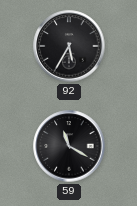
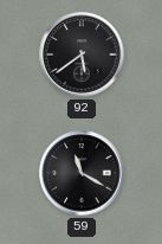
92: 5:35 -> 5:39 (82, 54)
